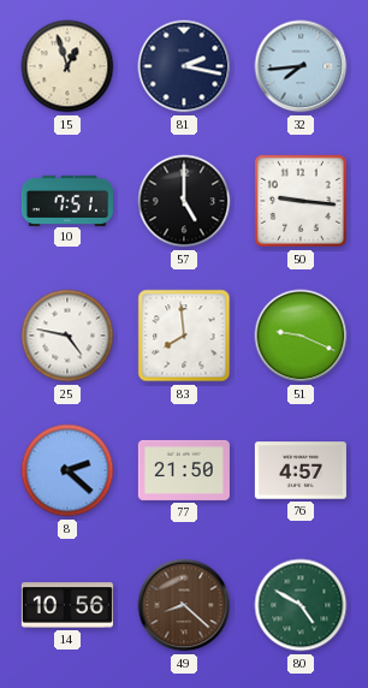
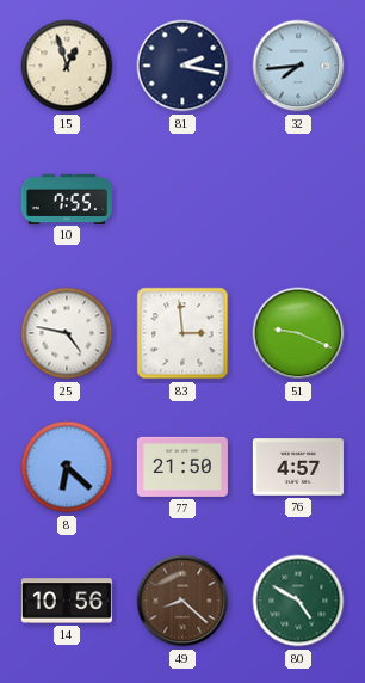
10: 7:51 -> 7:55 (67, 198)
57: 5:00 -> none (184, 201)
50: 9:16 -> none (301, 201)
83: 7:59 -> 2:59 (182, 333)
8: 2:22 -> 6:22 (67, 467)
